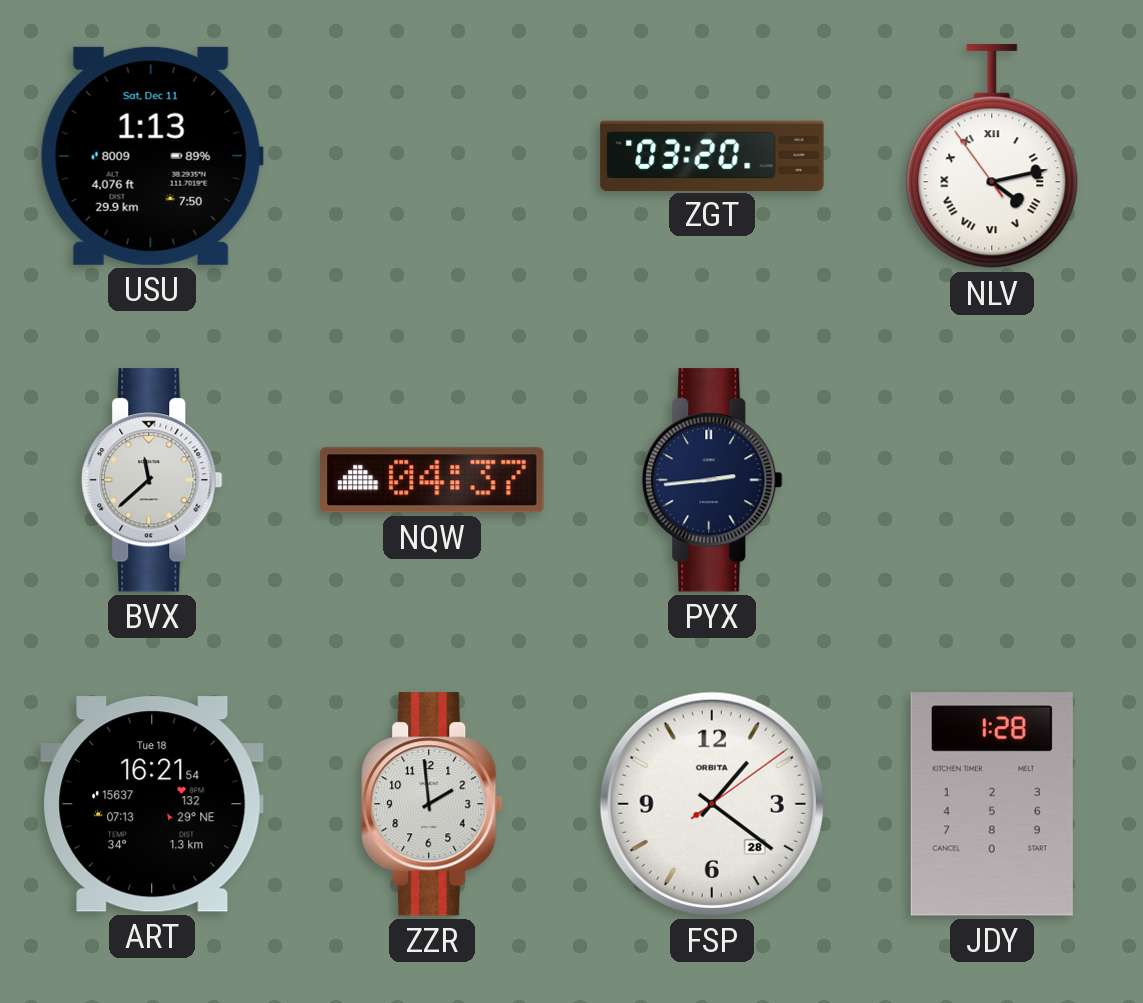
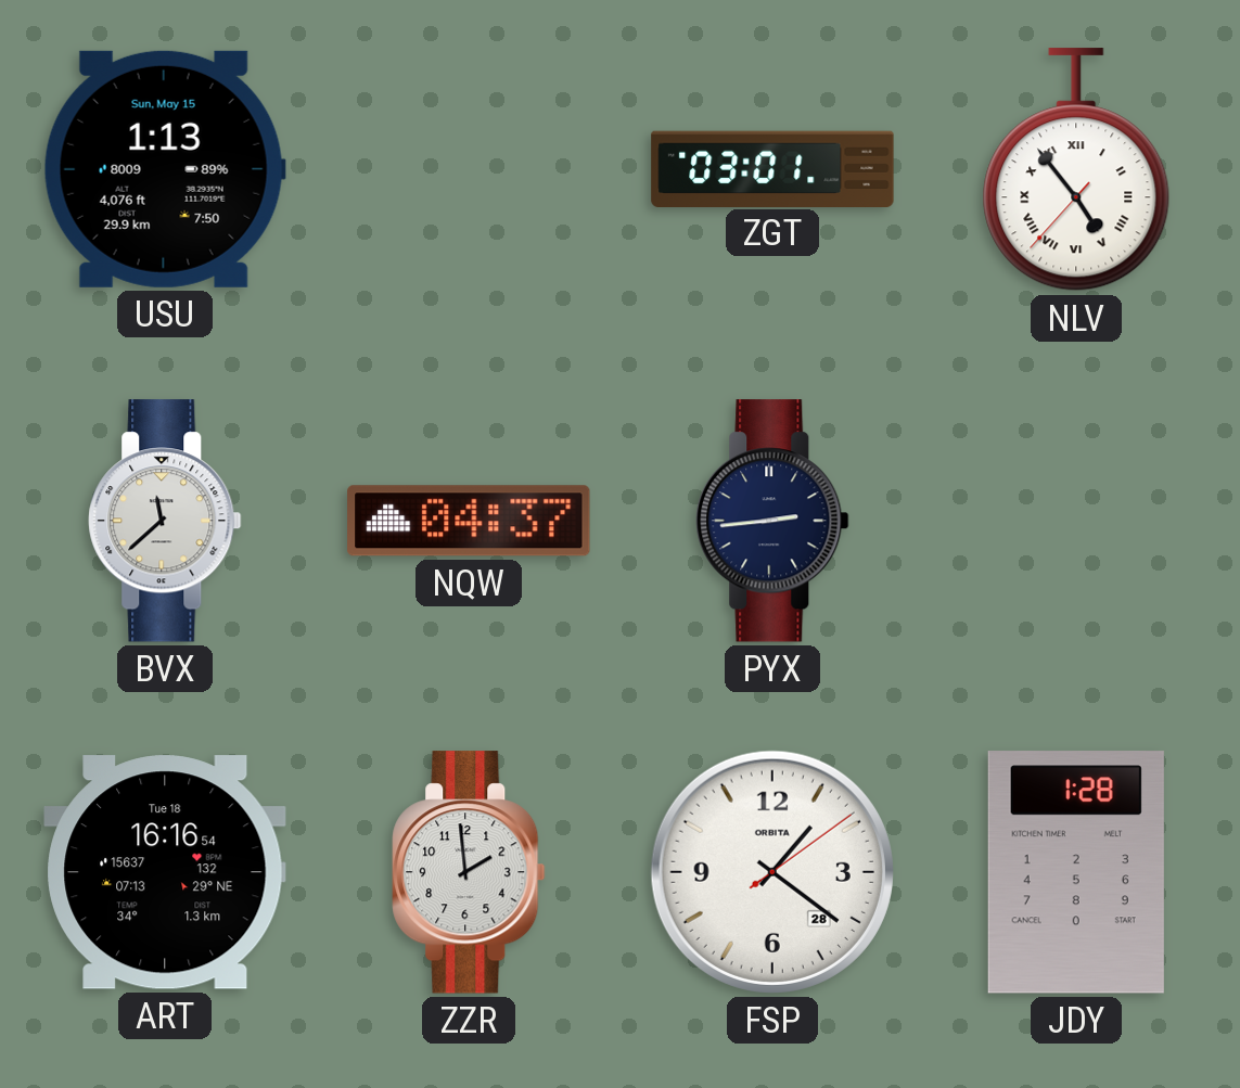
USU date: Sat, Dec 11 -> Sun, May 15 (165, 169)
ZGT: 03:20 -> 03:01 (772, 168)
NLV: 4:12 -> 4:53 (1076, 170)
ART: 16:21 -> 16:16 (165, 872)
